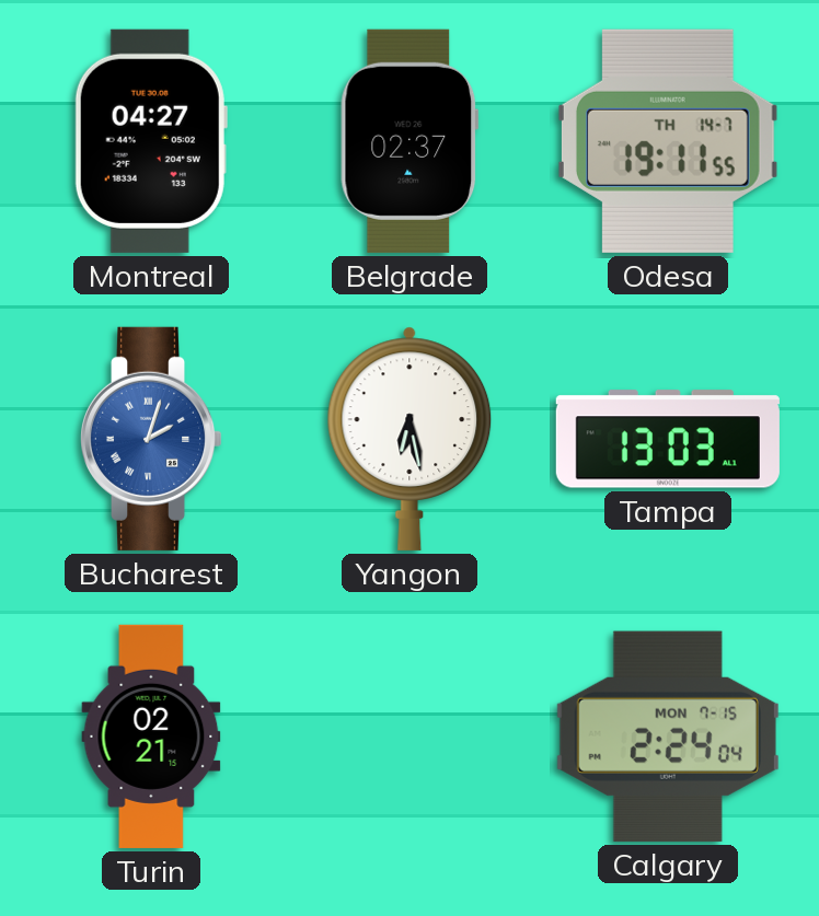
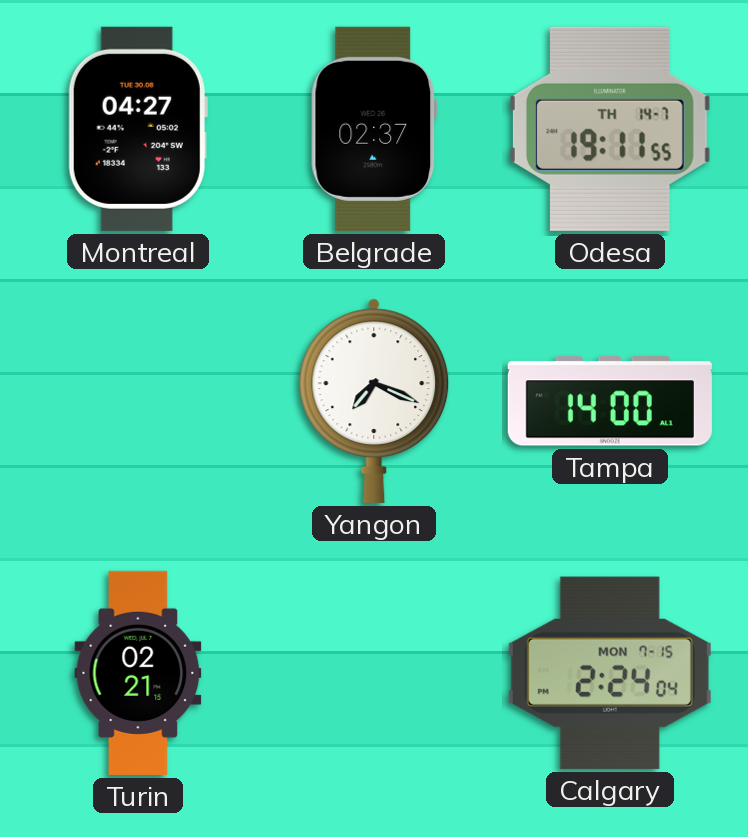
Bucharest: 2:03 -> none (151, 439)
Yangon: 6:28 -> 7:19 (374, 401)
Tampa: 13:03 -> 14:00 (610, 401)
